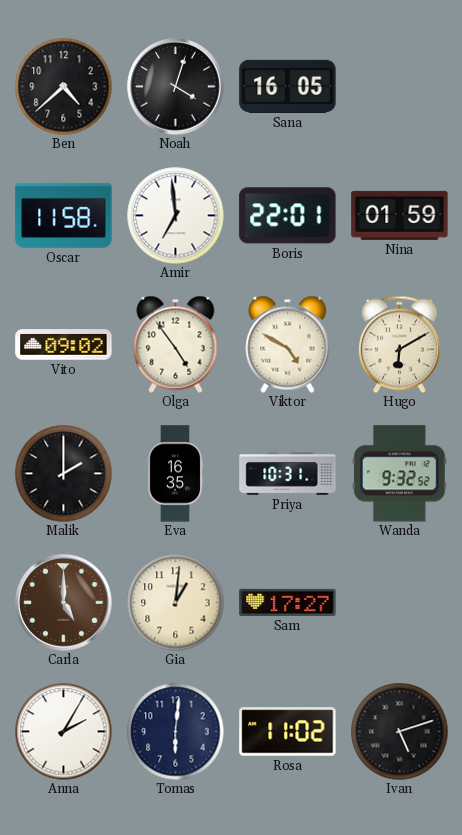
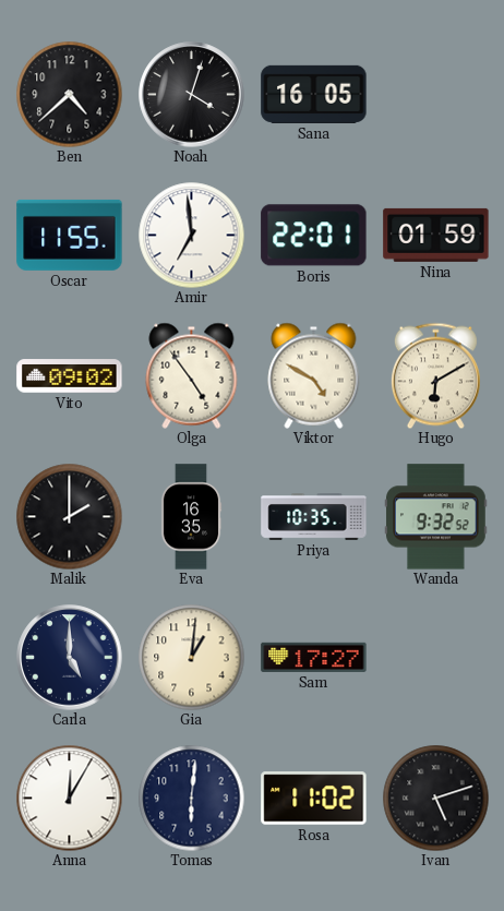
Oscar: 11:58 -> 11:55 (70, 235)
Priya: 10:31 -> 10:35 (314, 517)
Carla dial: brown -> navy (70, 658)
Anna: 2:05 -> 12:05 (69, 798)
